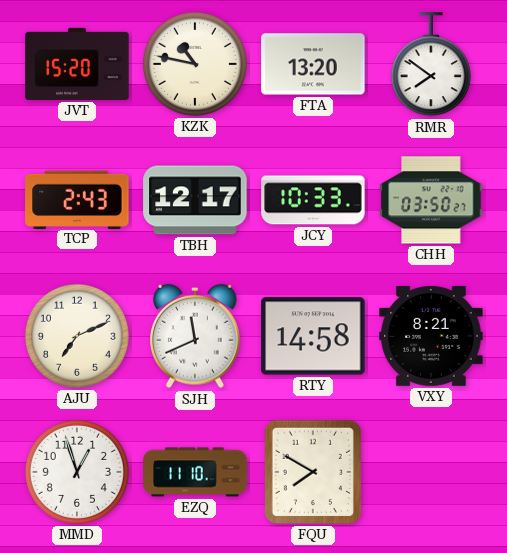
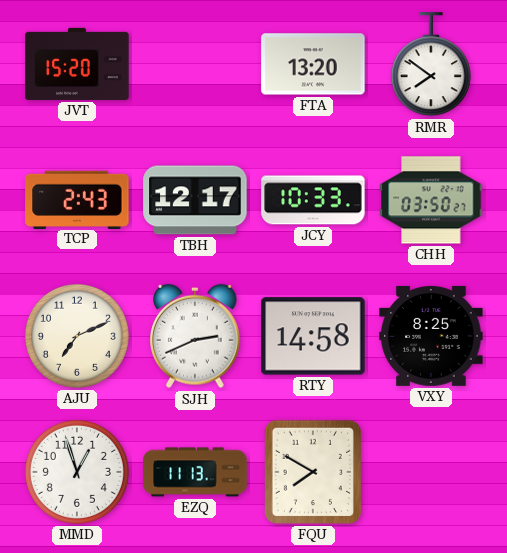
KZK: 10:47 -> none (195, 64)
SJH: 11:41 -> 2:41 (196, 336)
VXY: 8:21 -> 8:25 (431, 336)
EZQ: 11:10 -> 11:13 (195, 472)
